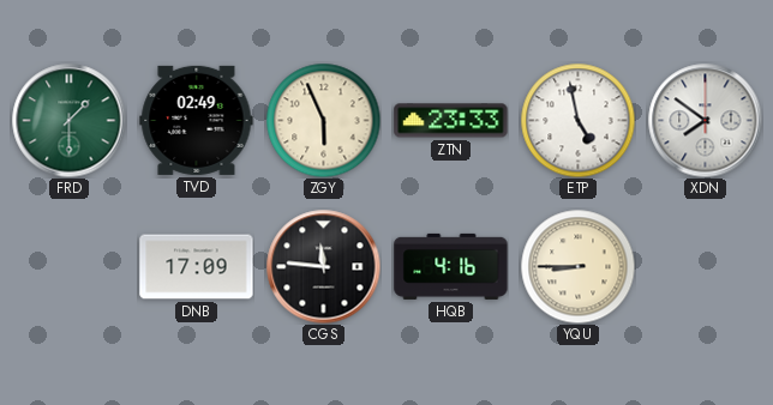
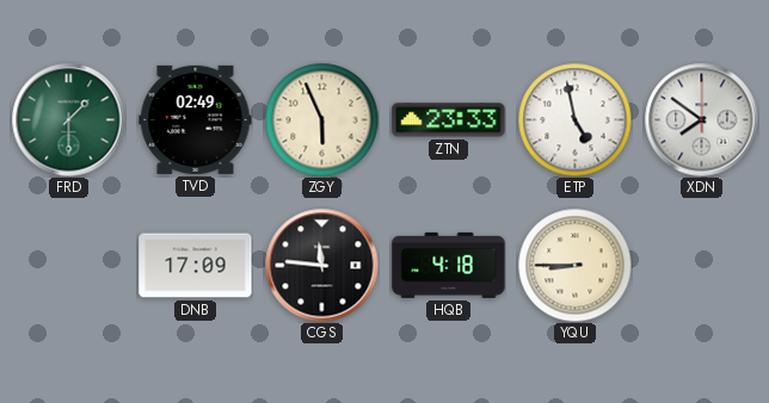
HQB: 4:16 -> 4:18 (449, 265)
